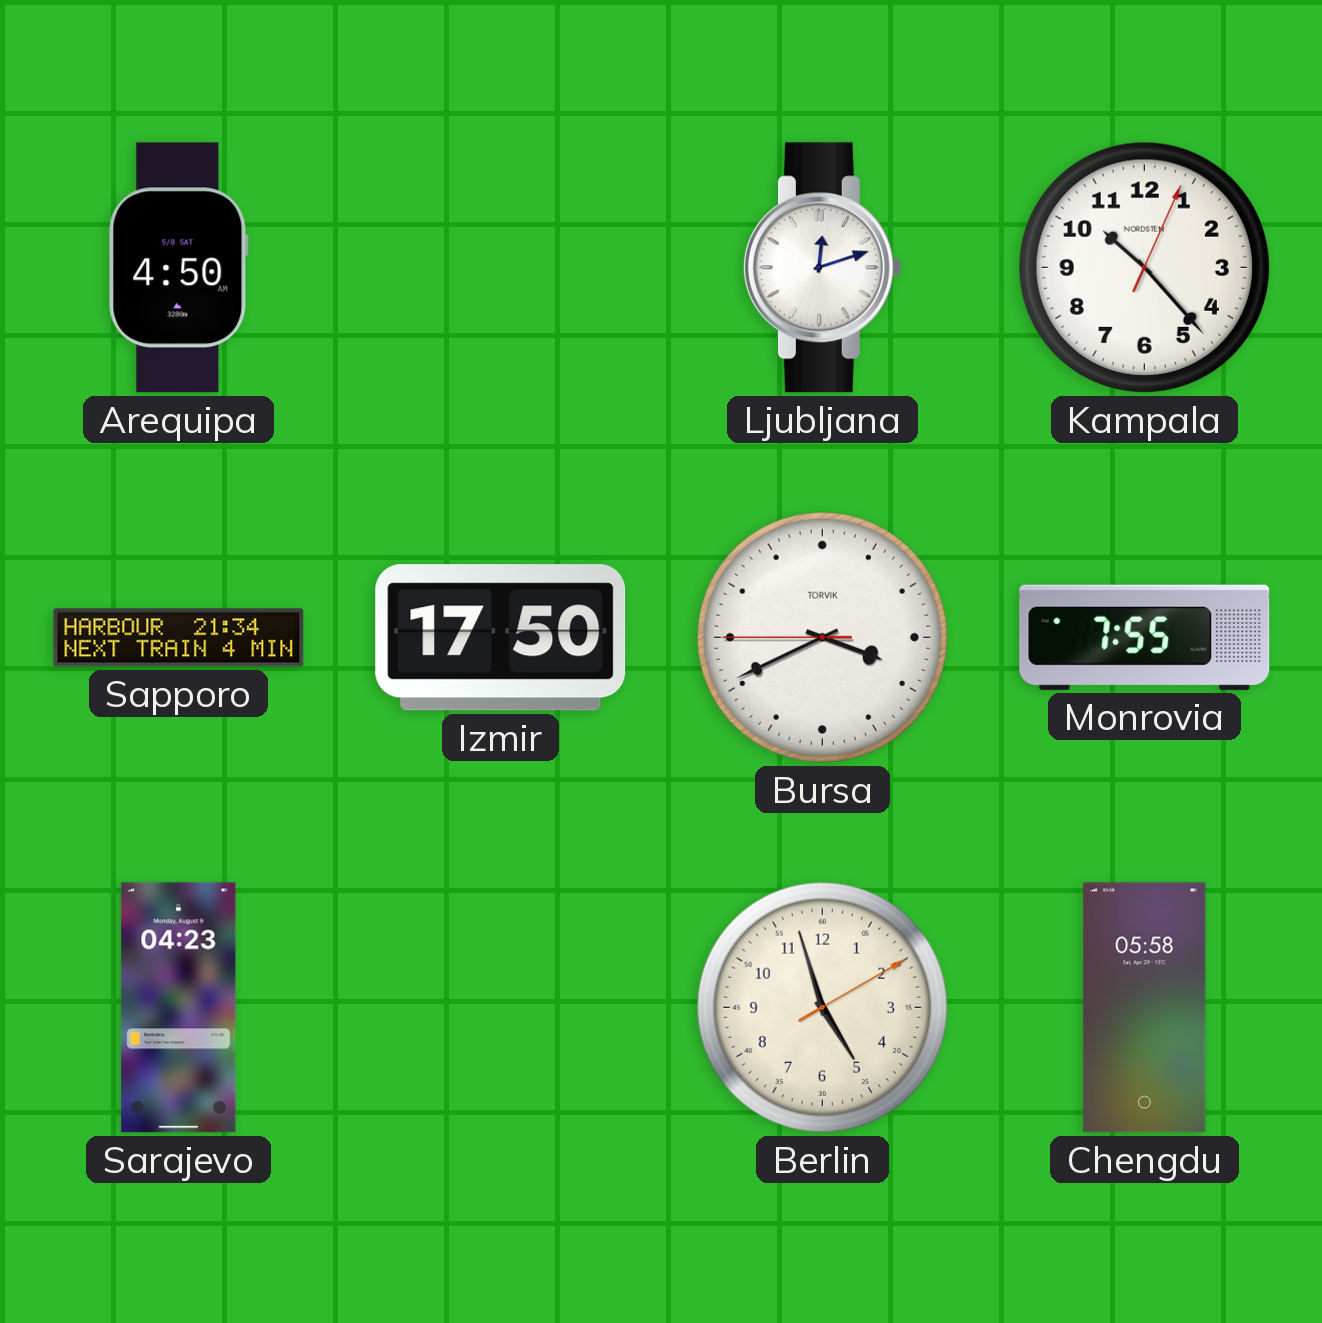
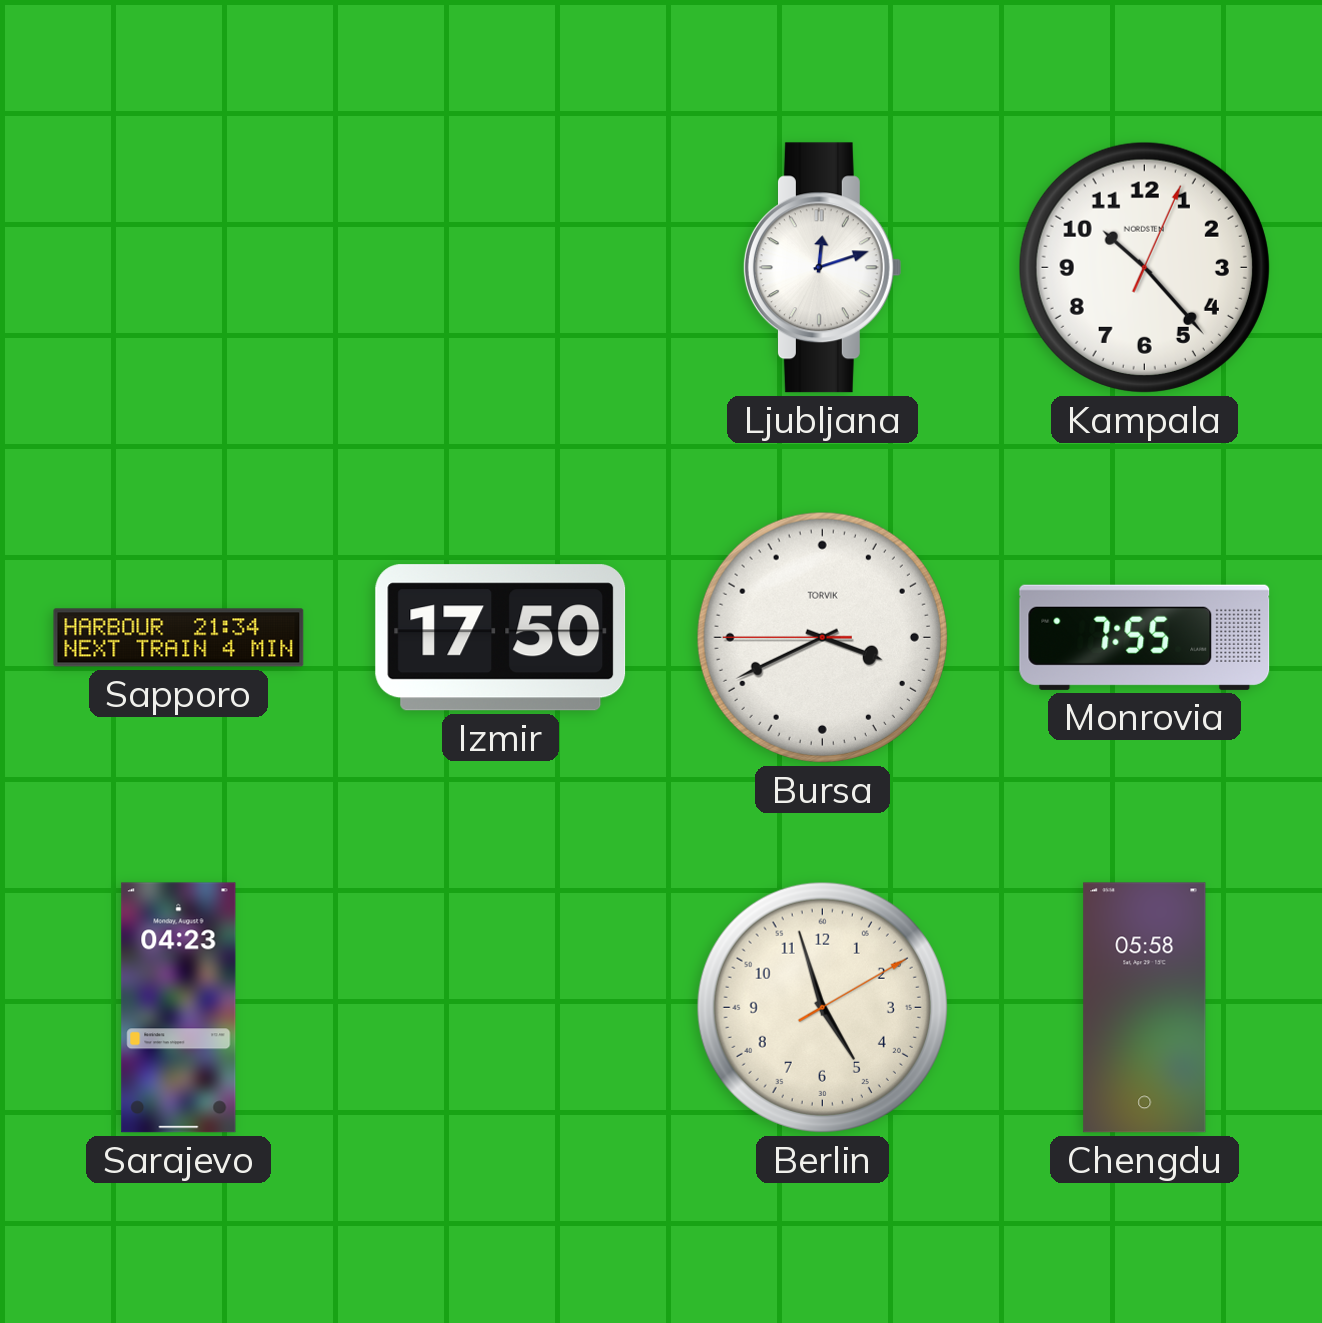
Arequipa: 4:50 -> none (178, 268)
